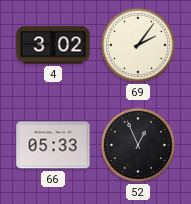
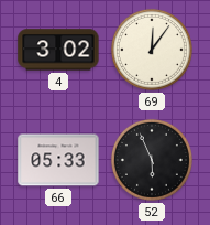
69: 2:06 -> 12:06 (152, 50)
52: 12:56 -> 5:56 (152, 160)
